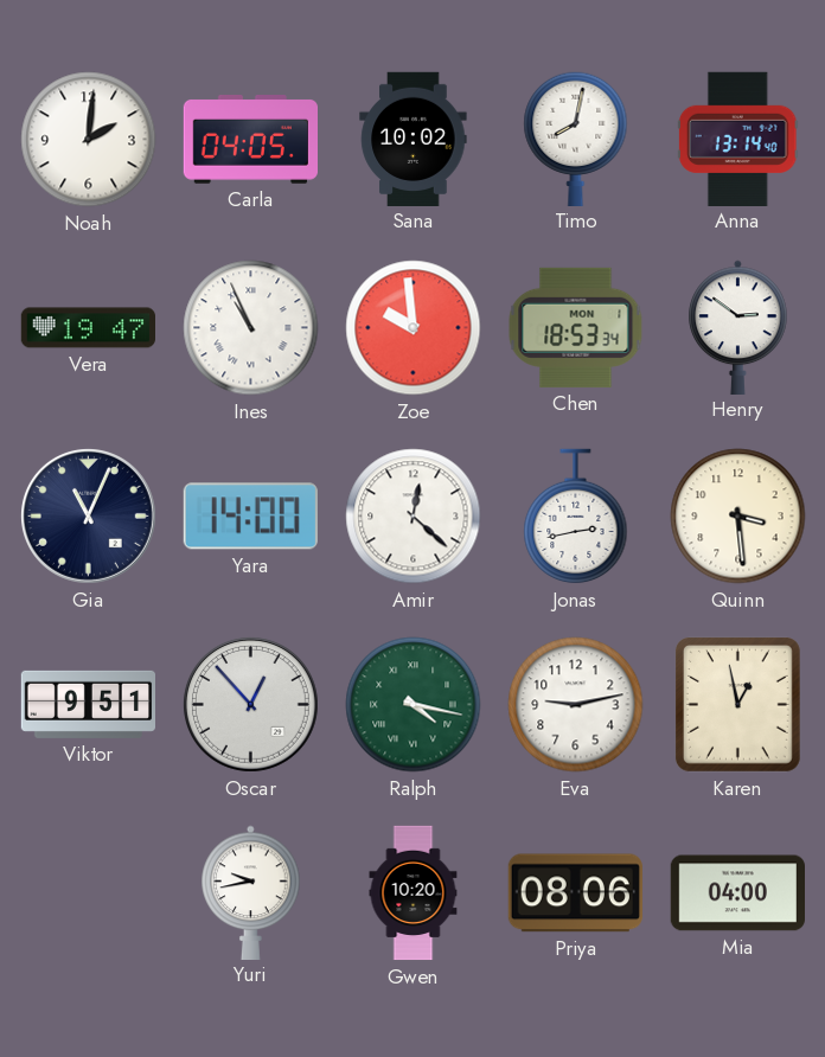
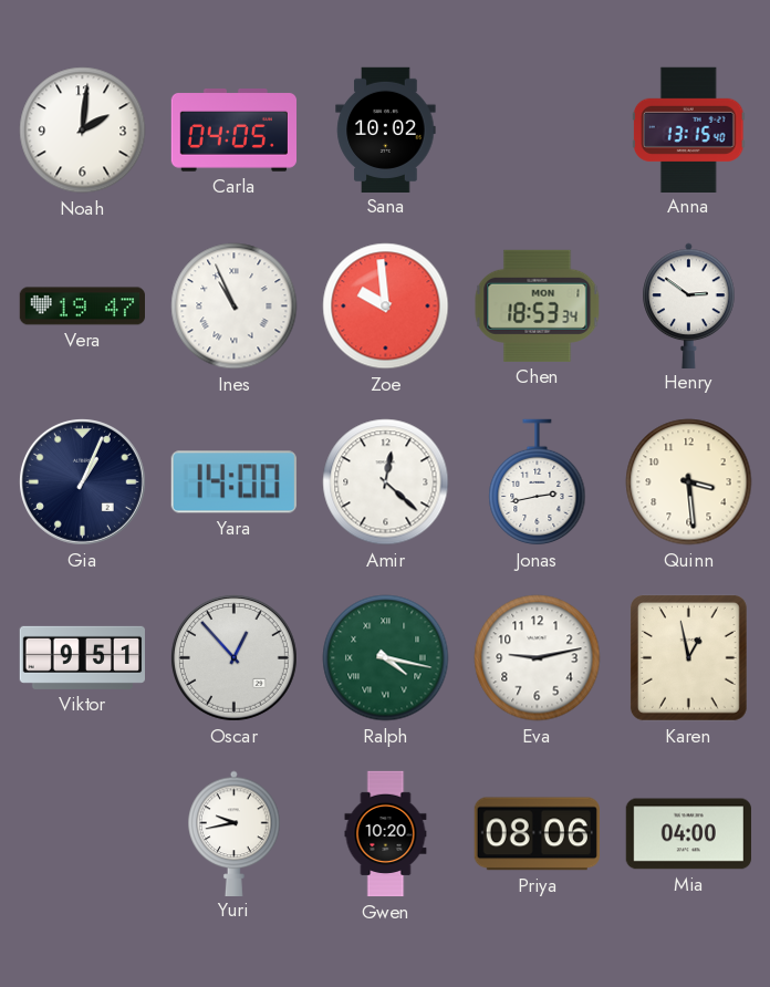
Timo: 8:02 -> none (576, 139)
Anna: 13:14 -> 13:15 (689, 129)
Gia: 11:04 -> 1:04 (82, 481)
